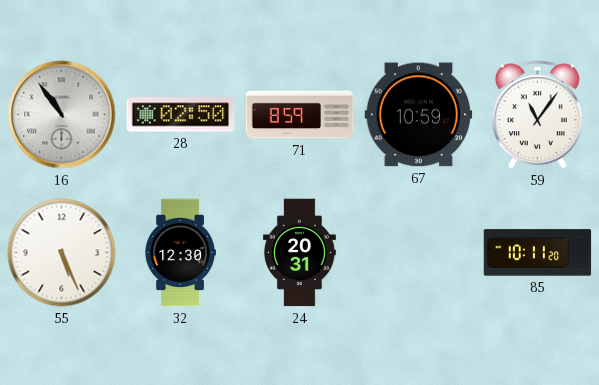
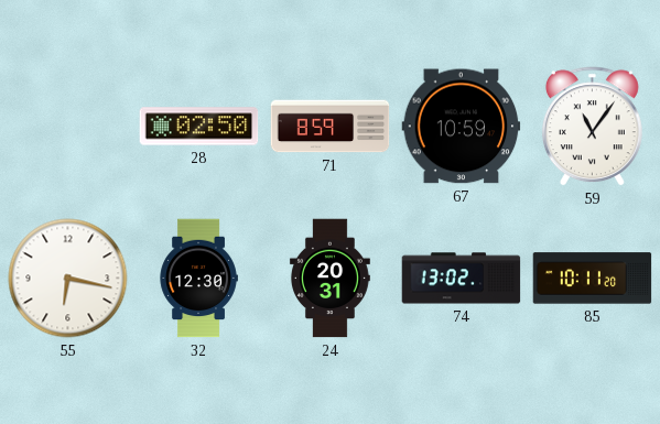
16: 10:54 -> none (62, 115)
55: 5:26 -> 6:17 (68, 279)
74: none -> 13:02 (462, 279)
